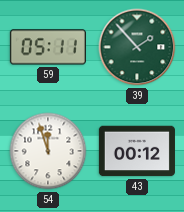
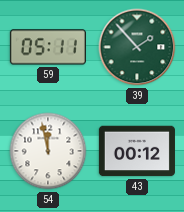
54: 11:57 -> 11:58 (48, 151)
